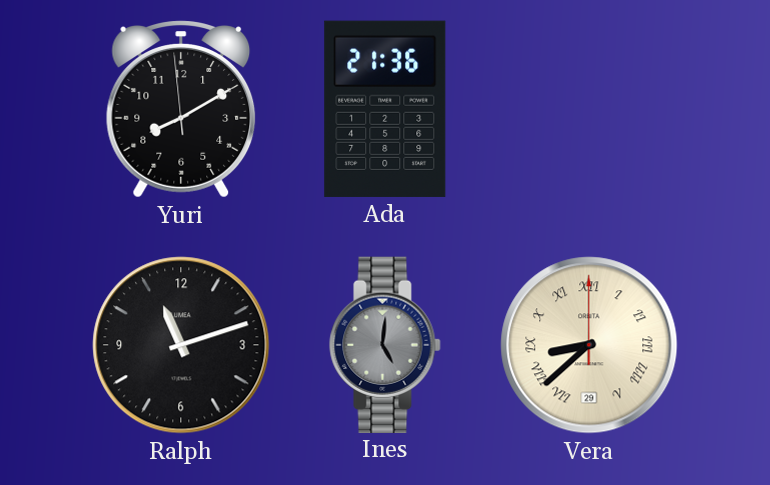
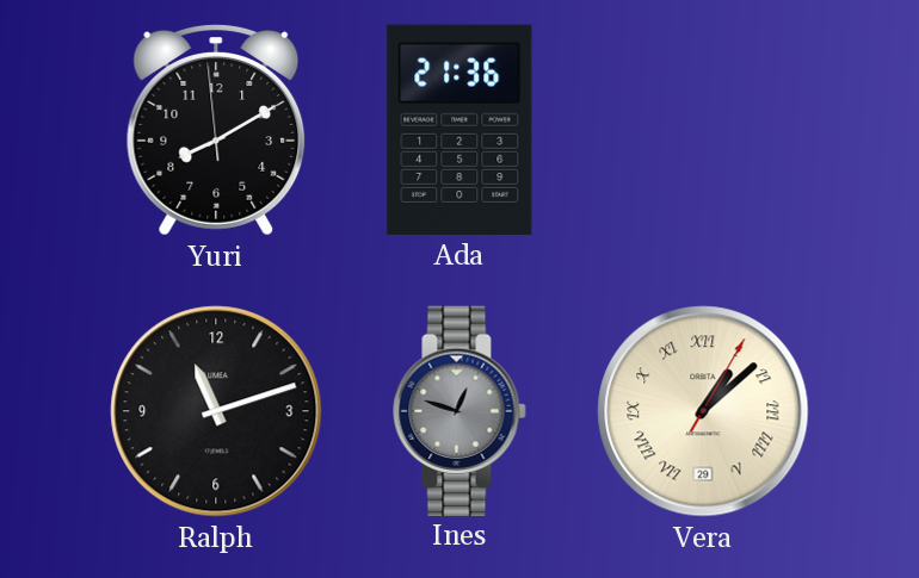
Ines: 5:01 -> 12:48 (459, 410)
Vera: 8:38 -> 1:08 (703, 411)
